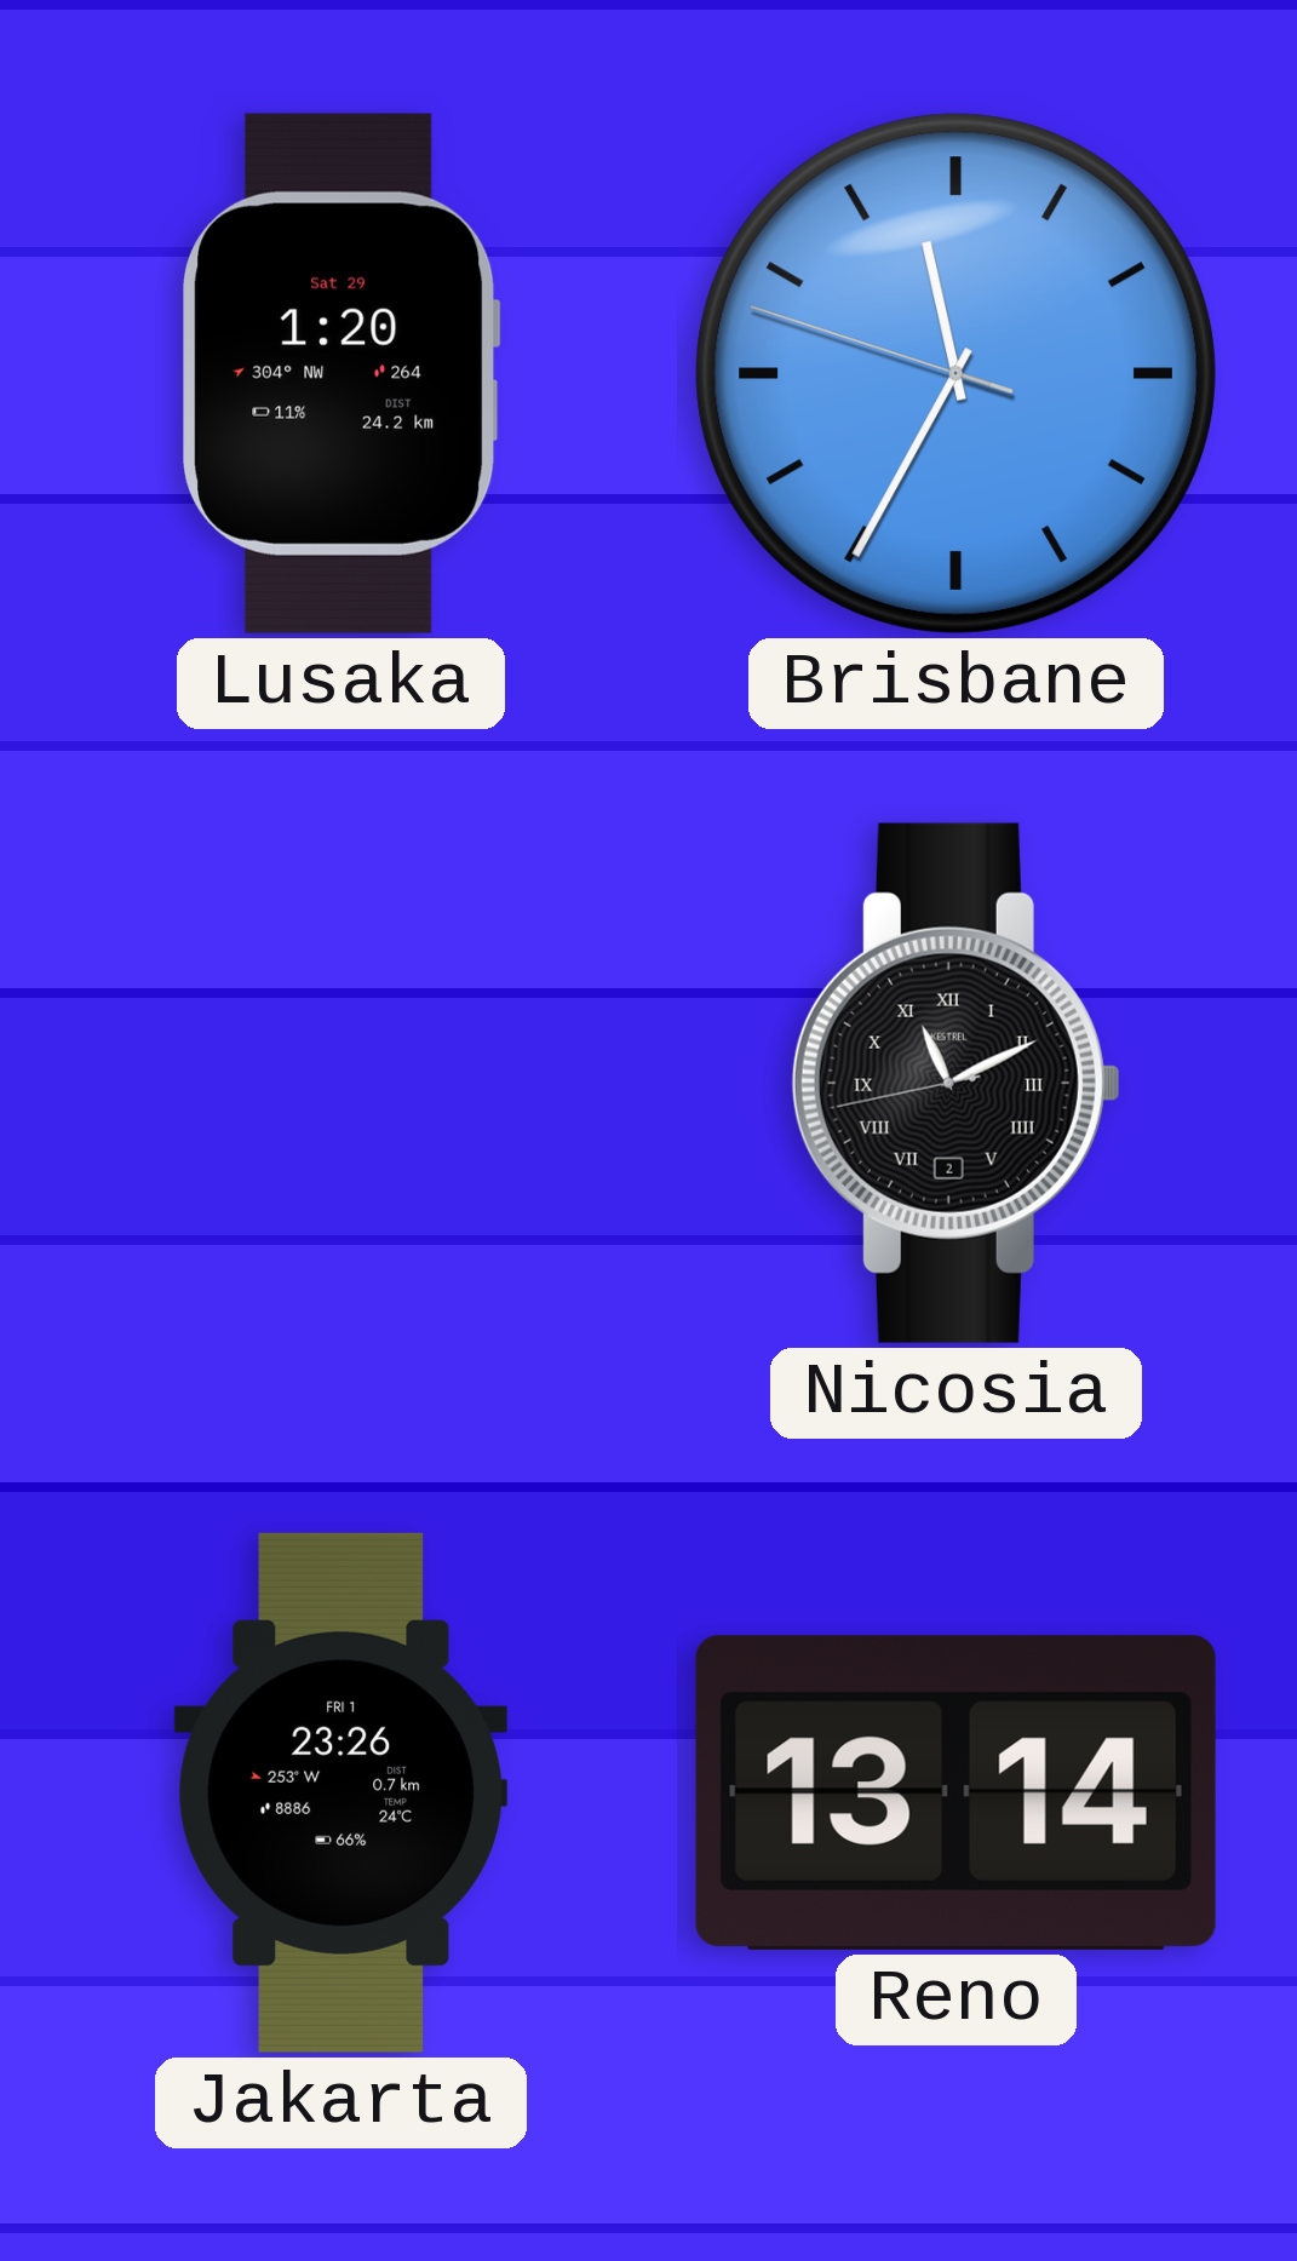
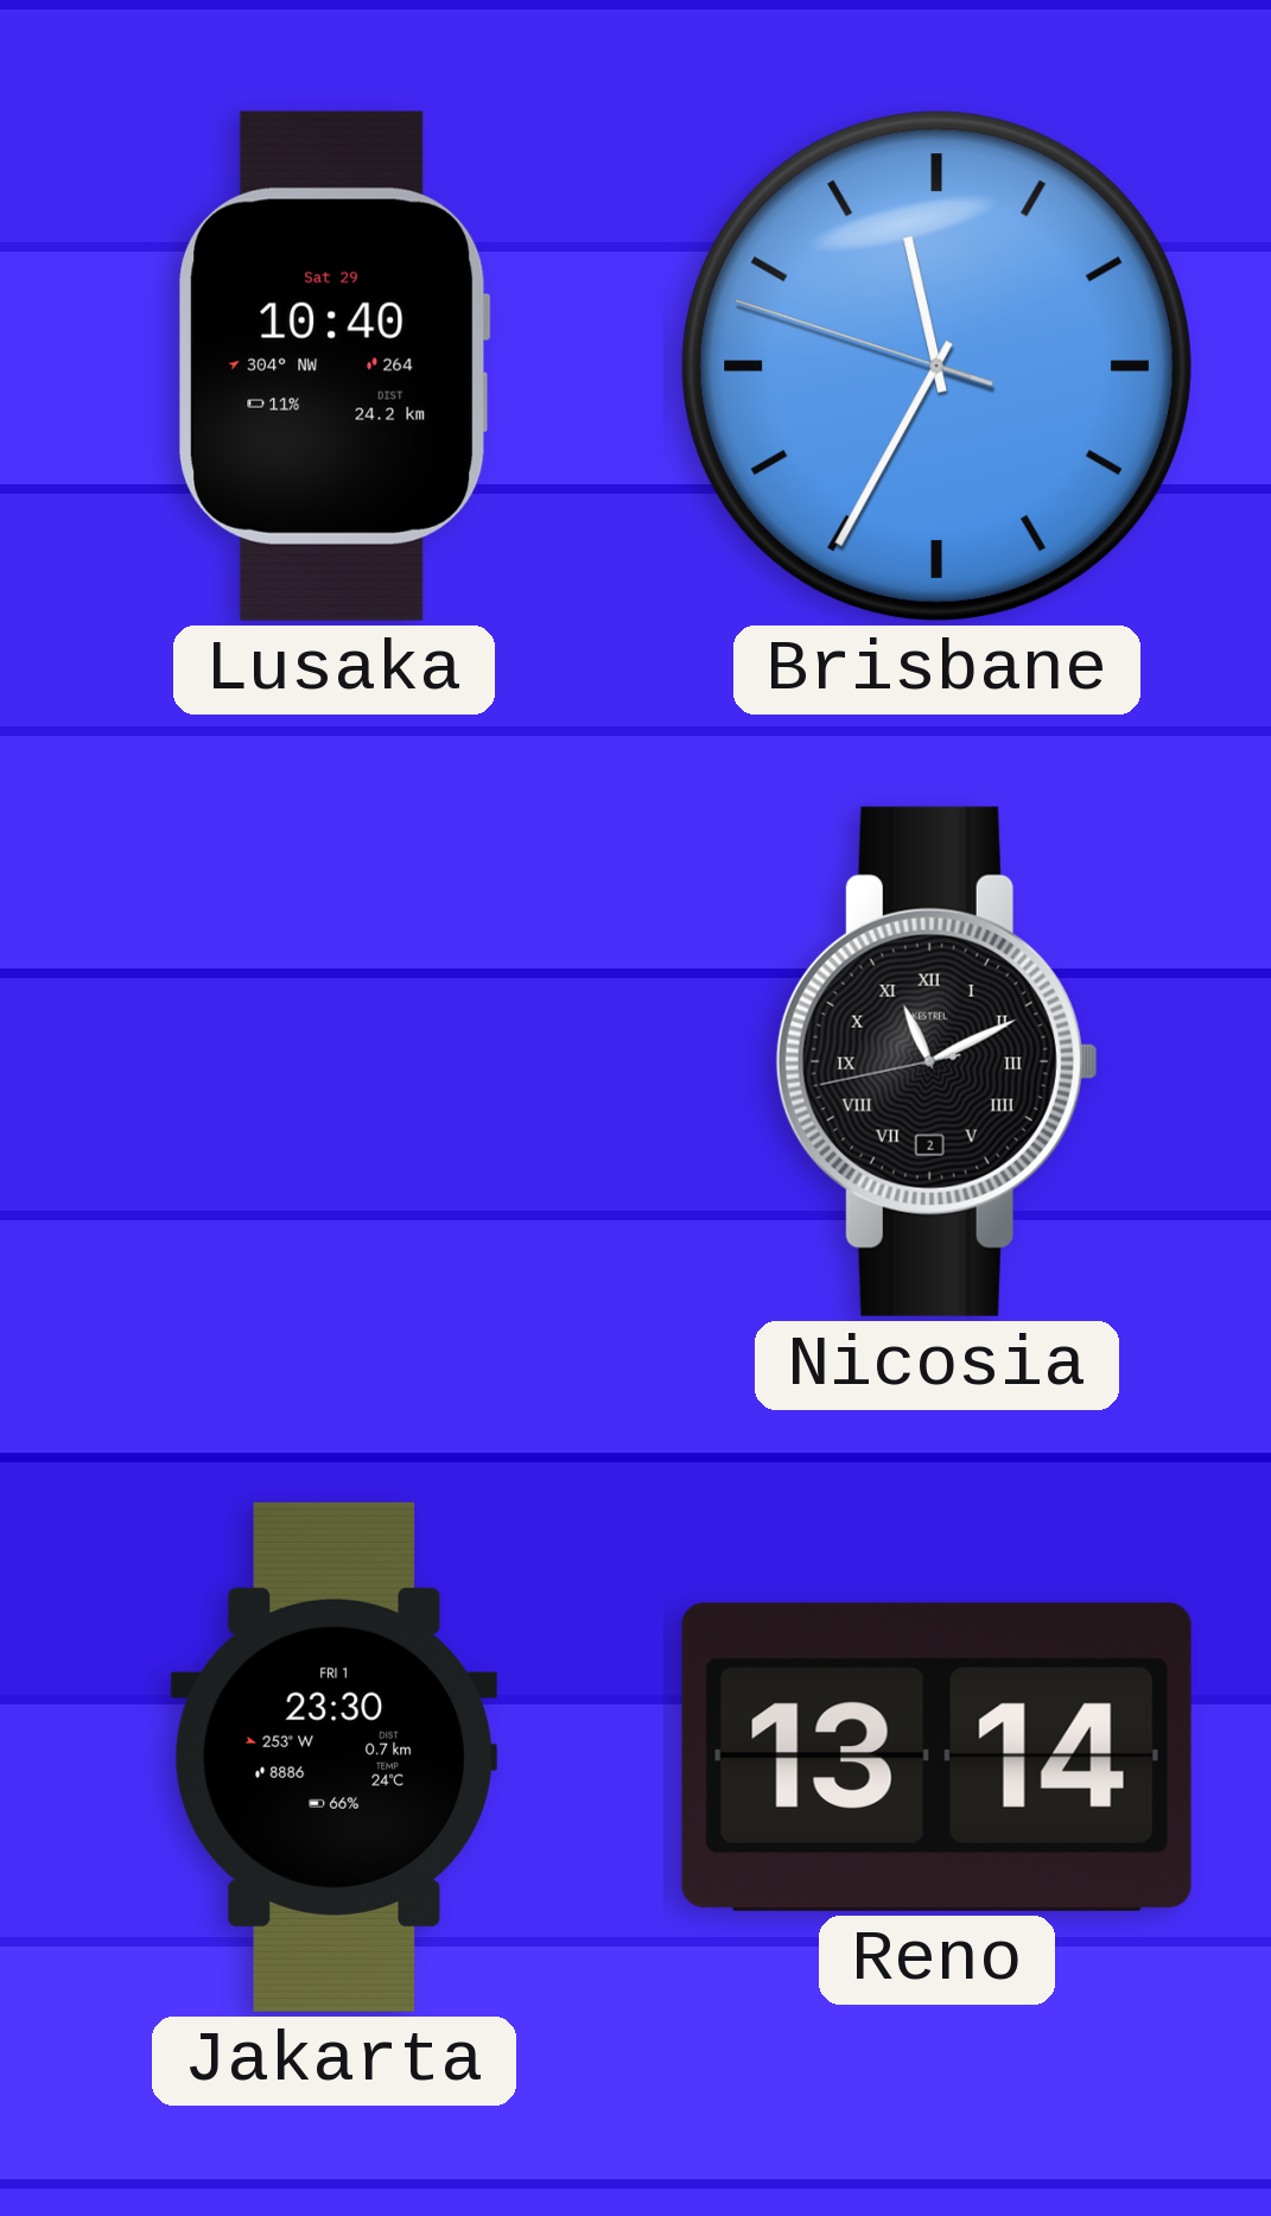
Lusaka: 1:20 -> 10:40 (333, 366)
Jakarta: 23:26 -> 23:30 (333, 1757)
